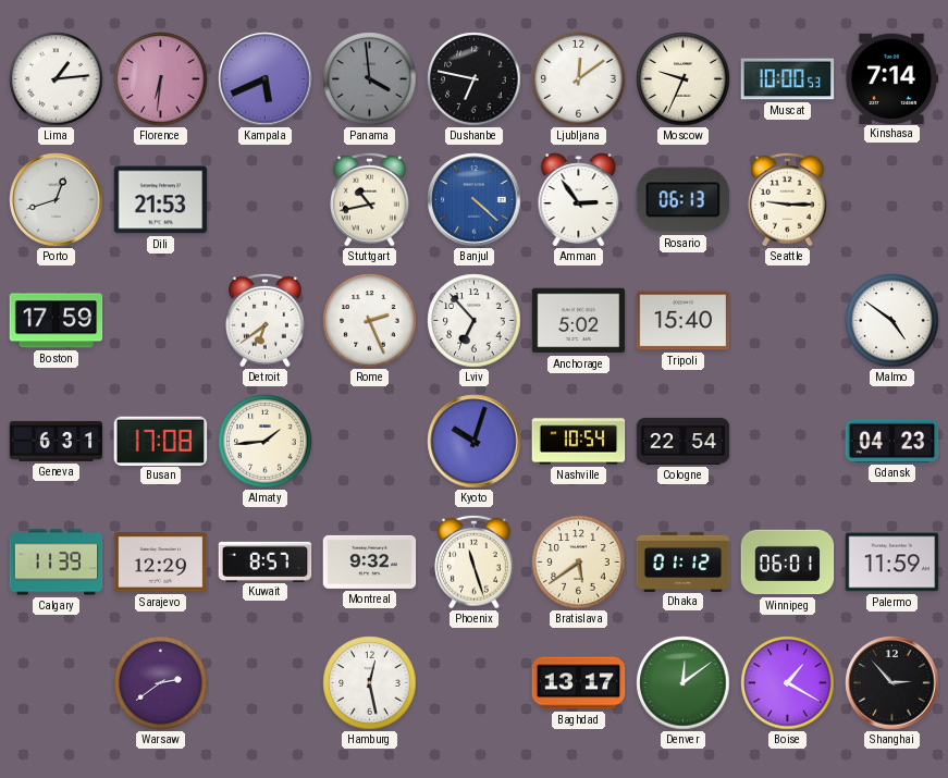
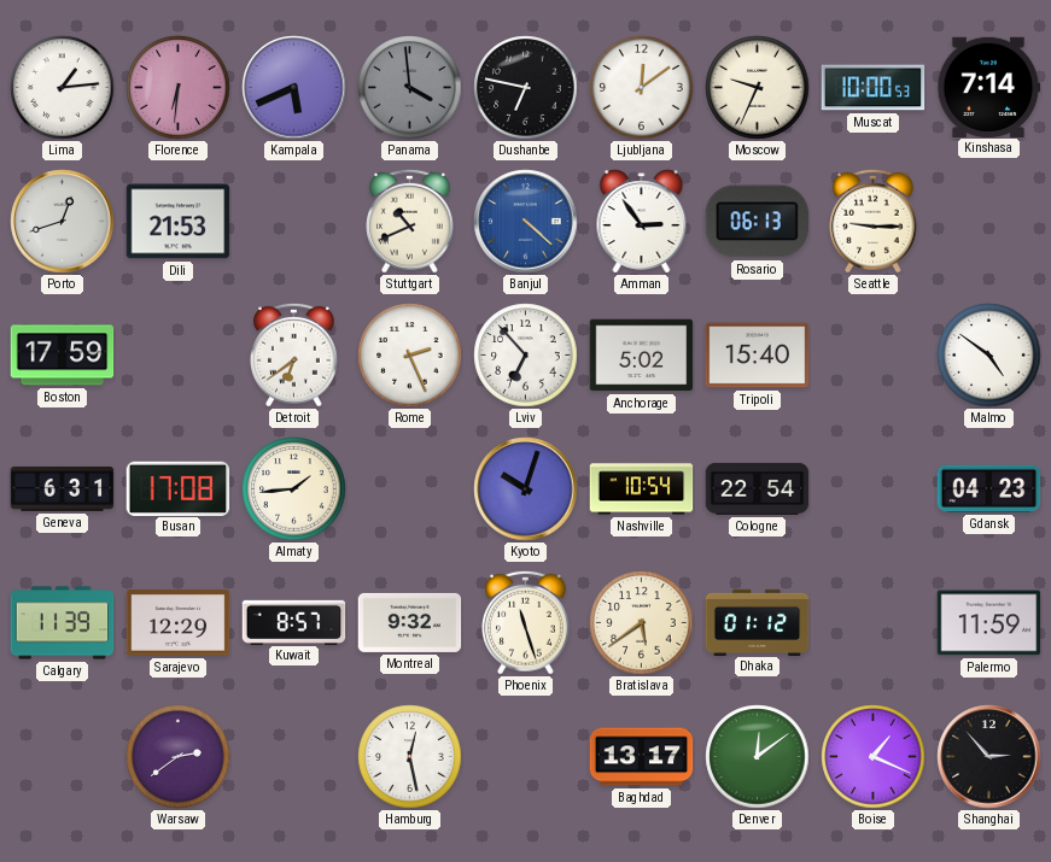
Stuttgart: 10:43 -> 10:41 (410, 221)
Winnipeg: 06:01 -> none (788, 563)
Boise: 1:20 -> 1:19 (874, 757)
